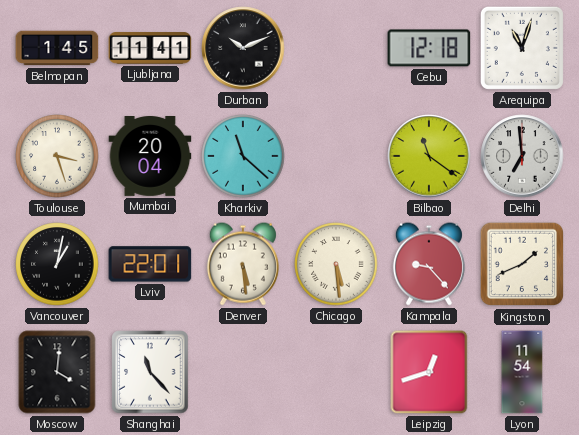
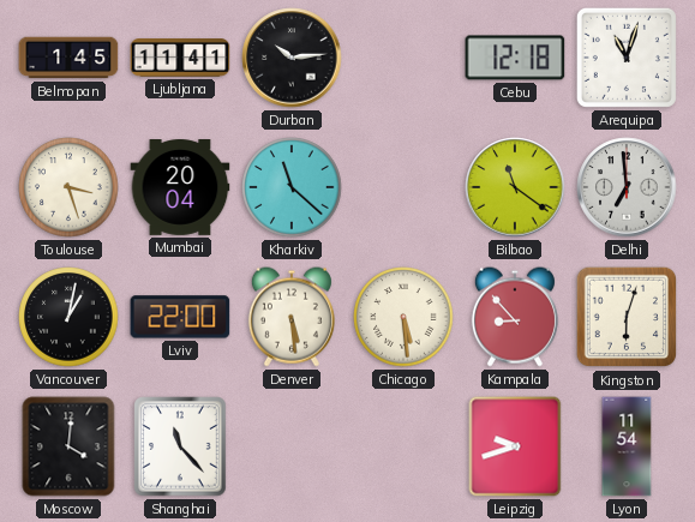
Durban: 10:11 -> 10:14 (292, 58)
Lviv: 22:01 -> 22:00 (180, 317)
Kampala: 9:23 -> 8:53 (515, 317)
Kingston: 1:41 -> 6:03 (627, 317)
Leipzig: 12:42 -> 9:42 (515, 446)
